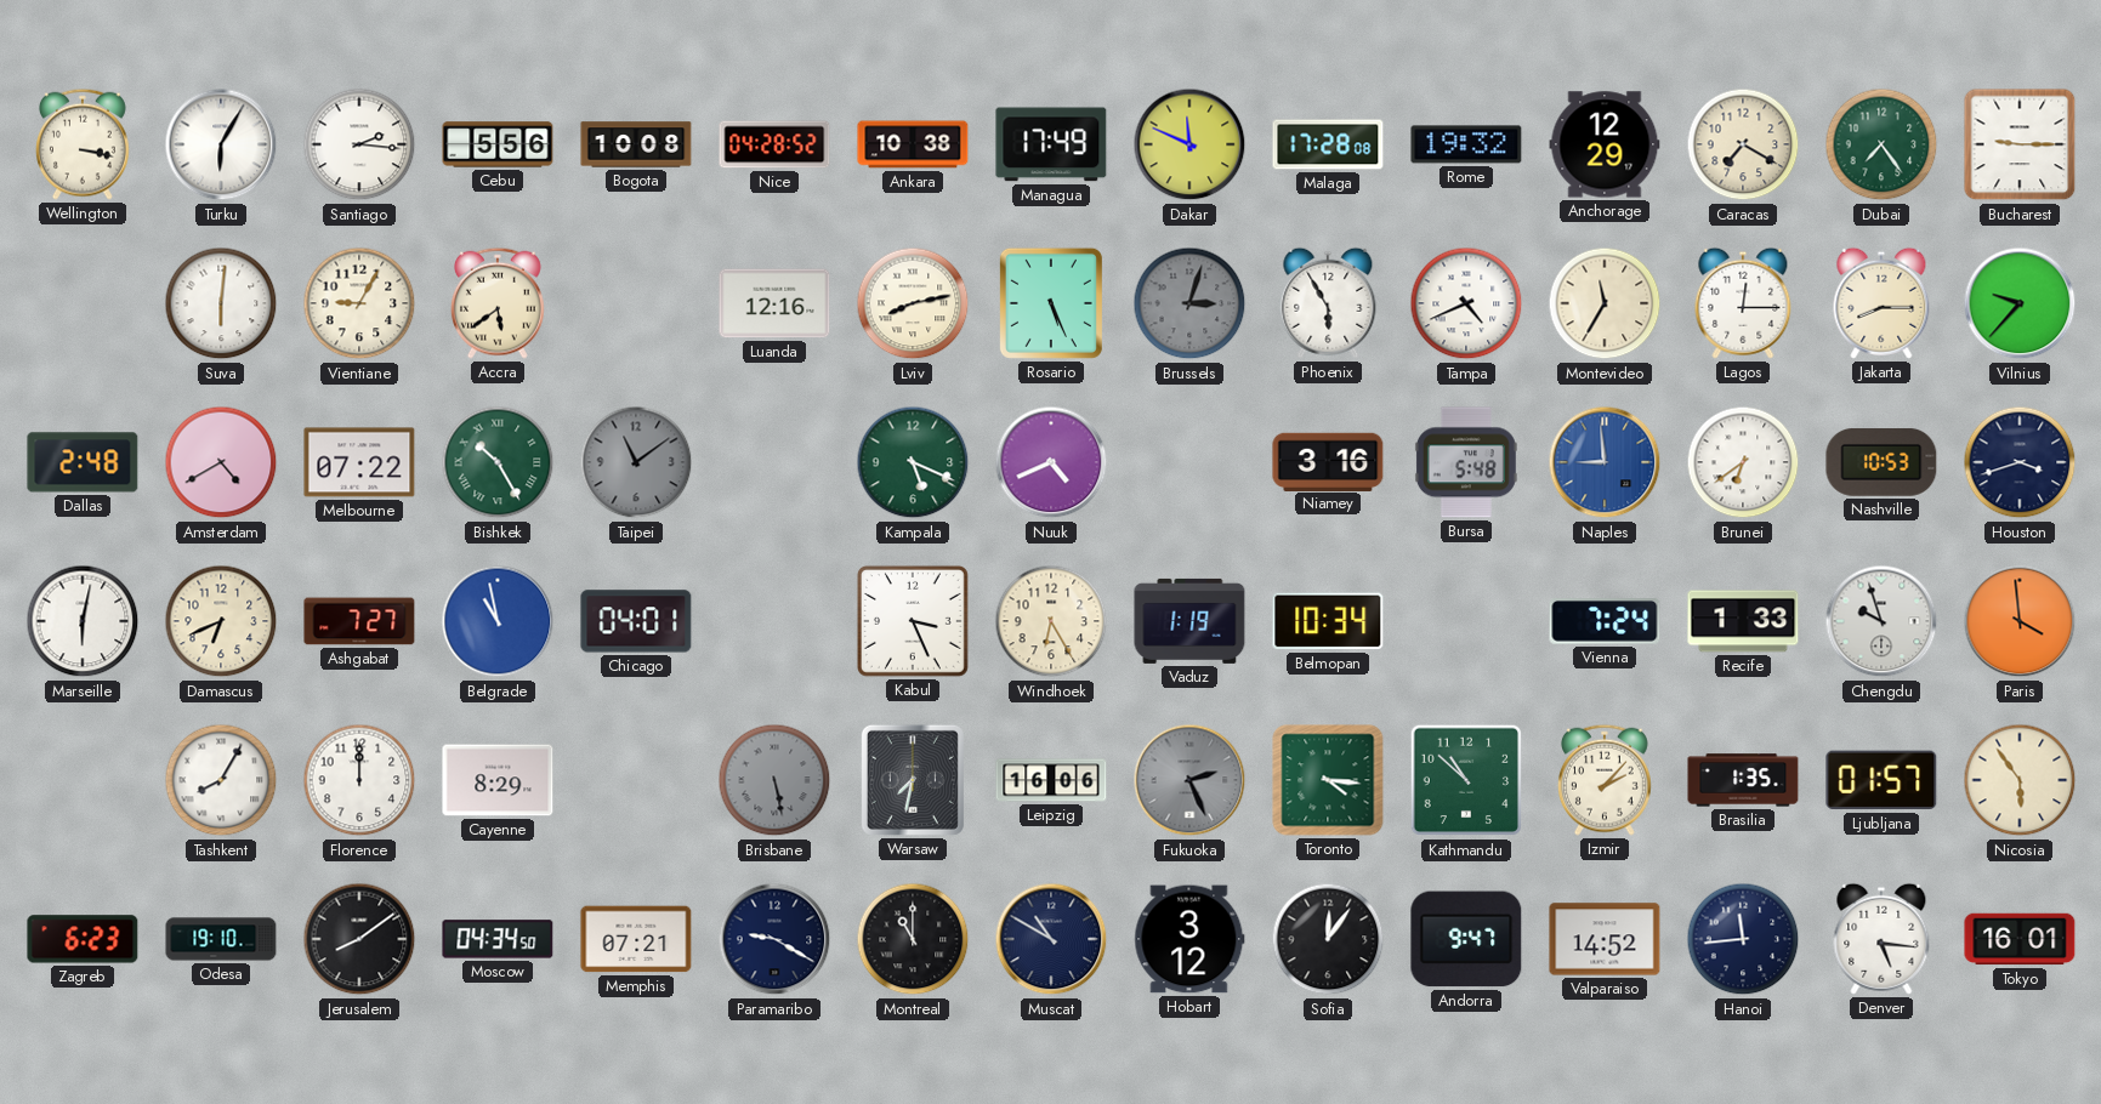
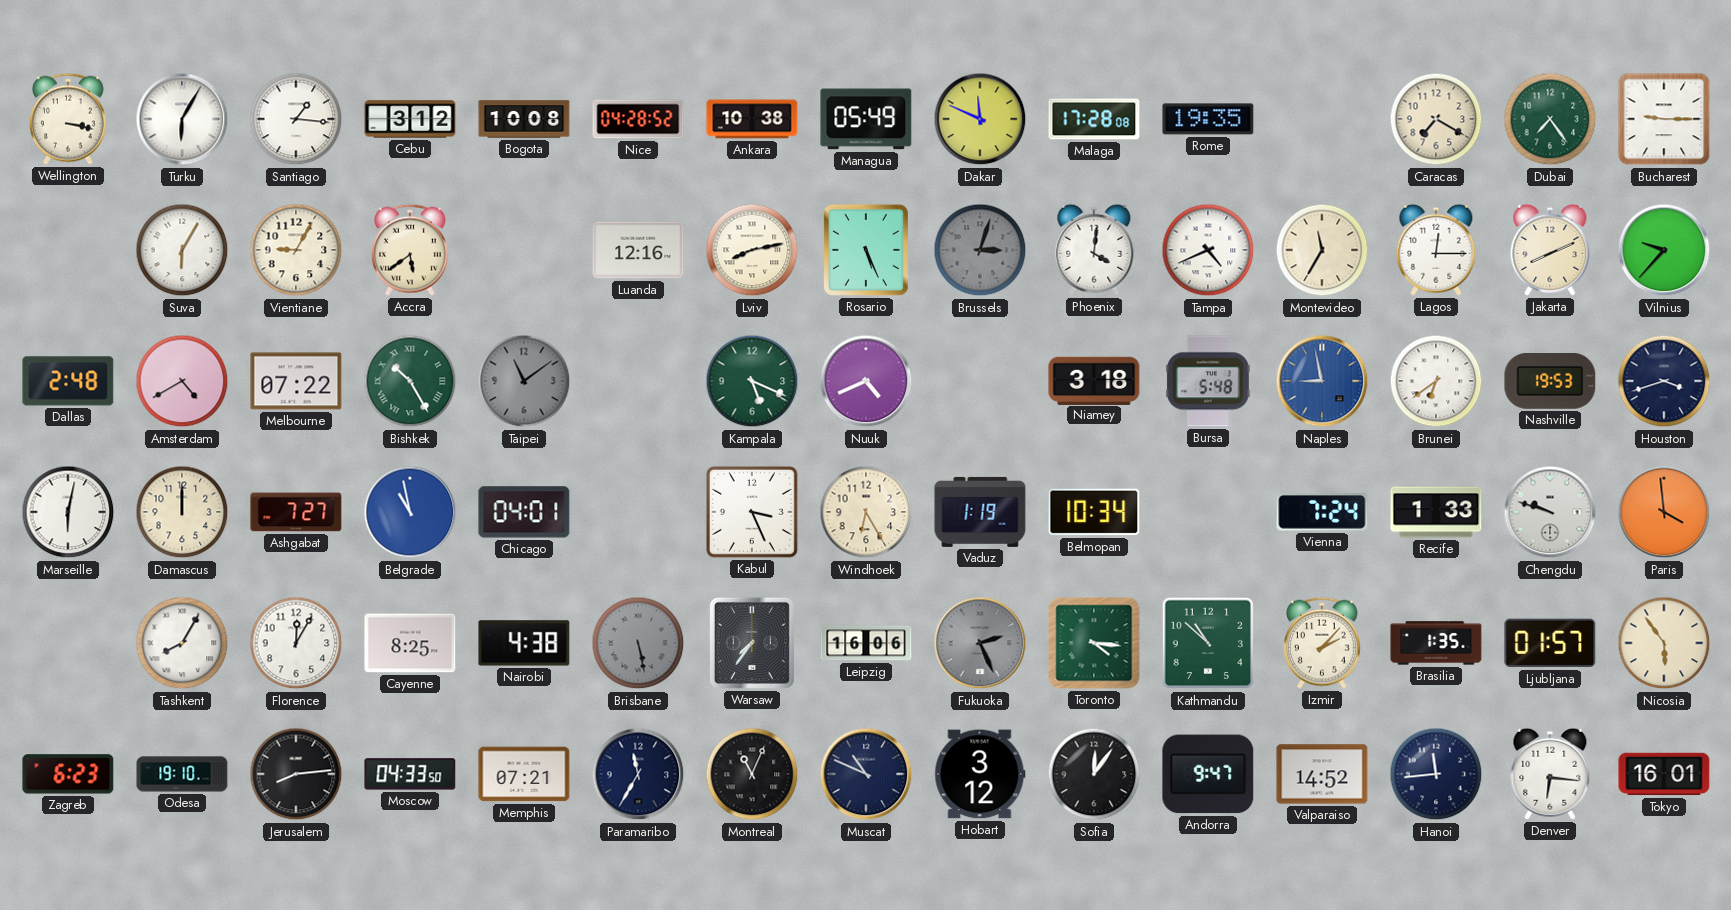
Santiago: 2:16 -> 1:16 (296, 119)
Cebu: 5:56 -> 3:12 (410, 119)
Managua: 17:49 -> 05:49 (866, 119)
Rome: 19:32 -> 19:35 (1208, 119)
Anchorage: 12:29 -> none (1605, 144)
Suva: 6:01 -> 6:05 (182, 250)
Phoenix: 5:55 -> 4:01 (1094, 250)
Jakarta: 8:15 -> 8:11 (1550, 250)
Niamey: 3:16 -> 3:18 (1094, 380)
Naples: 8:59 -> 8:58 (1322, 381)
Nashville: 10:53 -> 19:53 (1550, 382)
Damascus: 6:41 -> 12:00 (182, 512)
Chengdu: 9:57 -> 9:48 (1550, 512)
Florence: 12:00 -> 12:05 (296, 643)
Cayenne: 8:29 -> 8:25 (410, 643)
Nairobi: none -> 4:38 (524, 643)
Warsaw: 7:32 -> 7:36 (752, 643)
Jerusalem: 8:09 -> 8:14 (296, 774)
Moscow: 04:34 -> 04:33 (410, 774)
Paramaribo: 9:20 -> 11:35 (638, 774)
Montreal: 11:00 -> 11:04 (752, 774)
Muscat: 10:50 -> 10:49 (866, 774)
Denver: 5:16 -> 6:16 (1550, 774)
